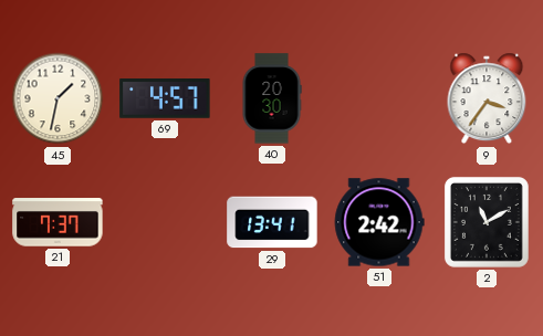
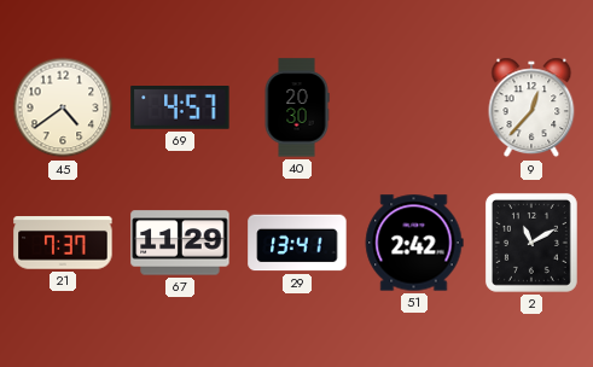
45: 1:32 -> 4:39 (63, 107)
9: 3:36 -> 12:37 (531, 107)
67: none -> 11:29 (180, 243)
